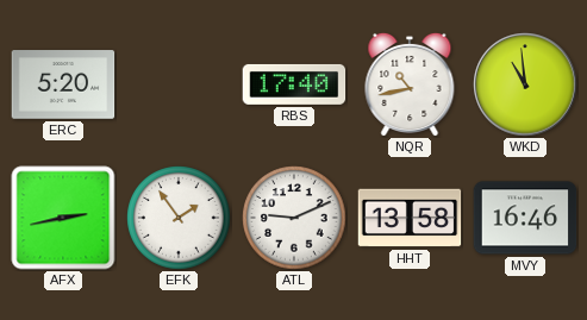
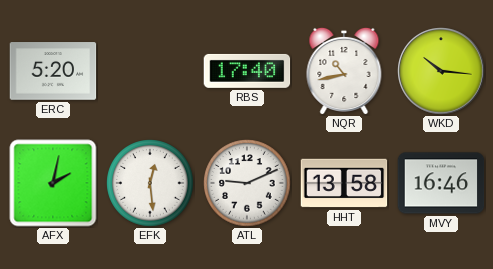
WKD: 10:59 -> 10:16 (441, 71)
AFX: 2:43 -> 2:02 (53, 183)
EFK: 1:54 -> 12:29 (150, 183)
